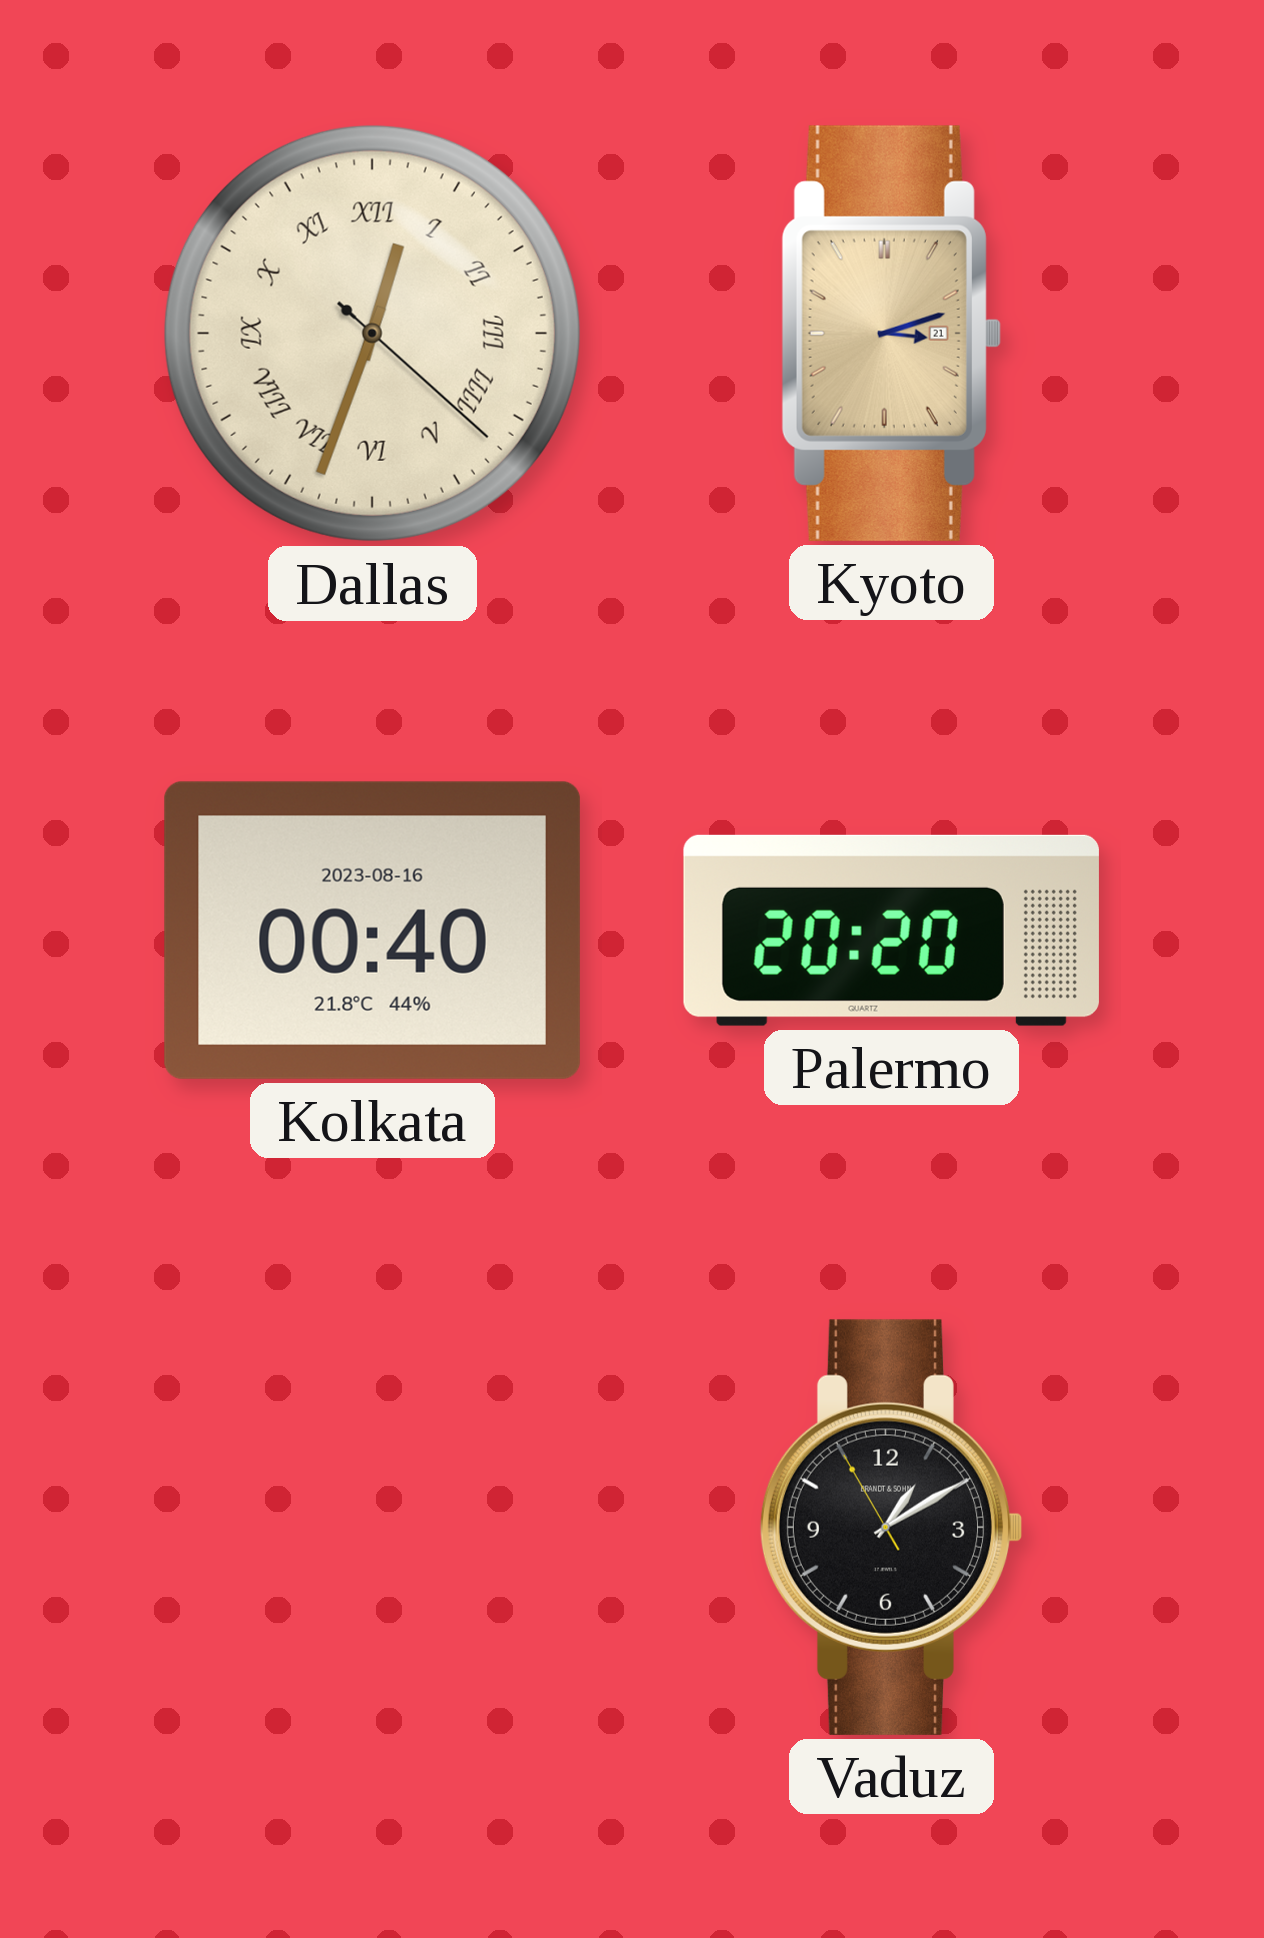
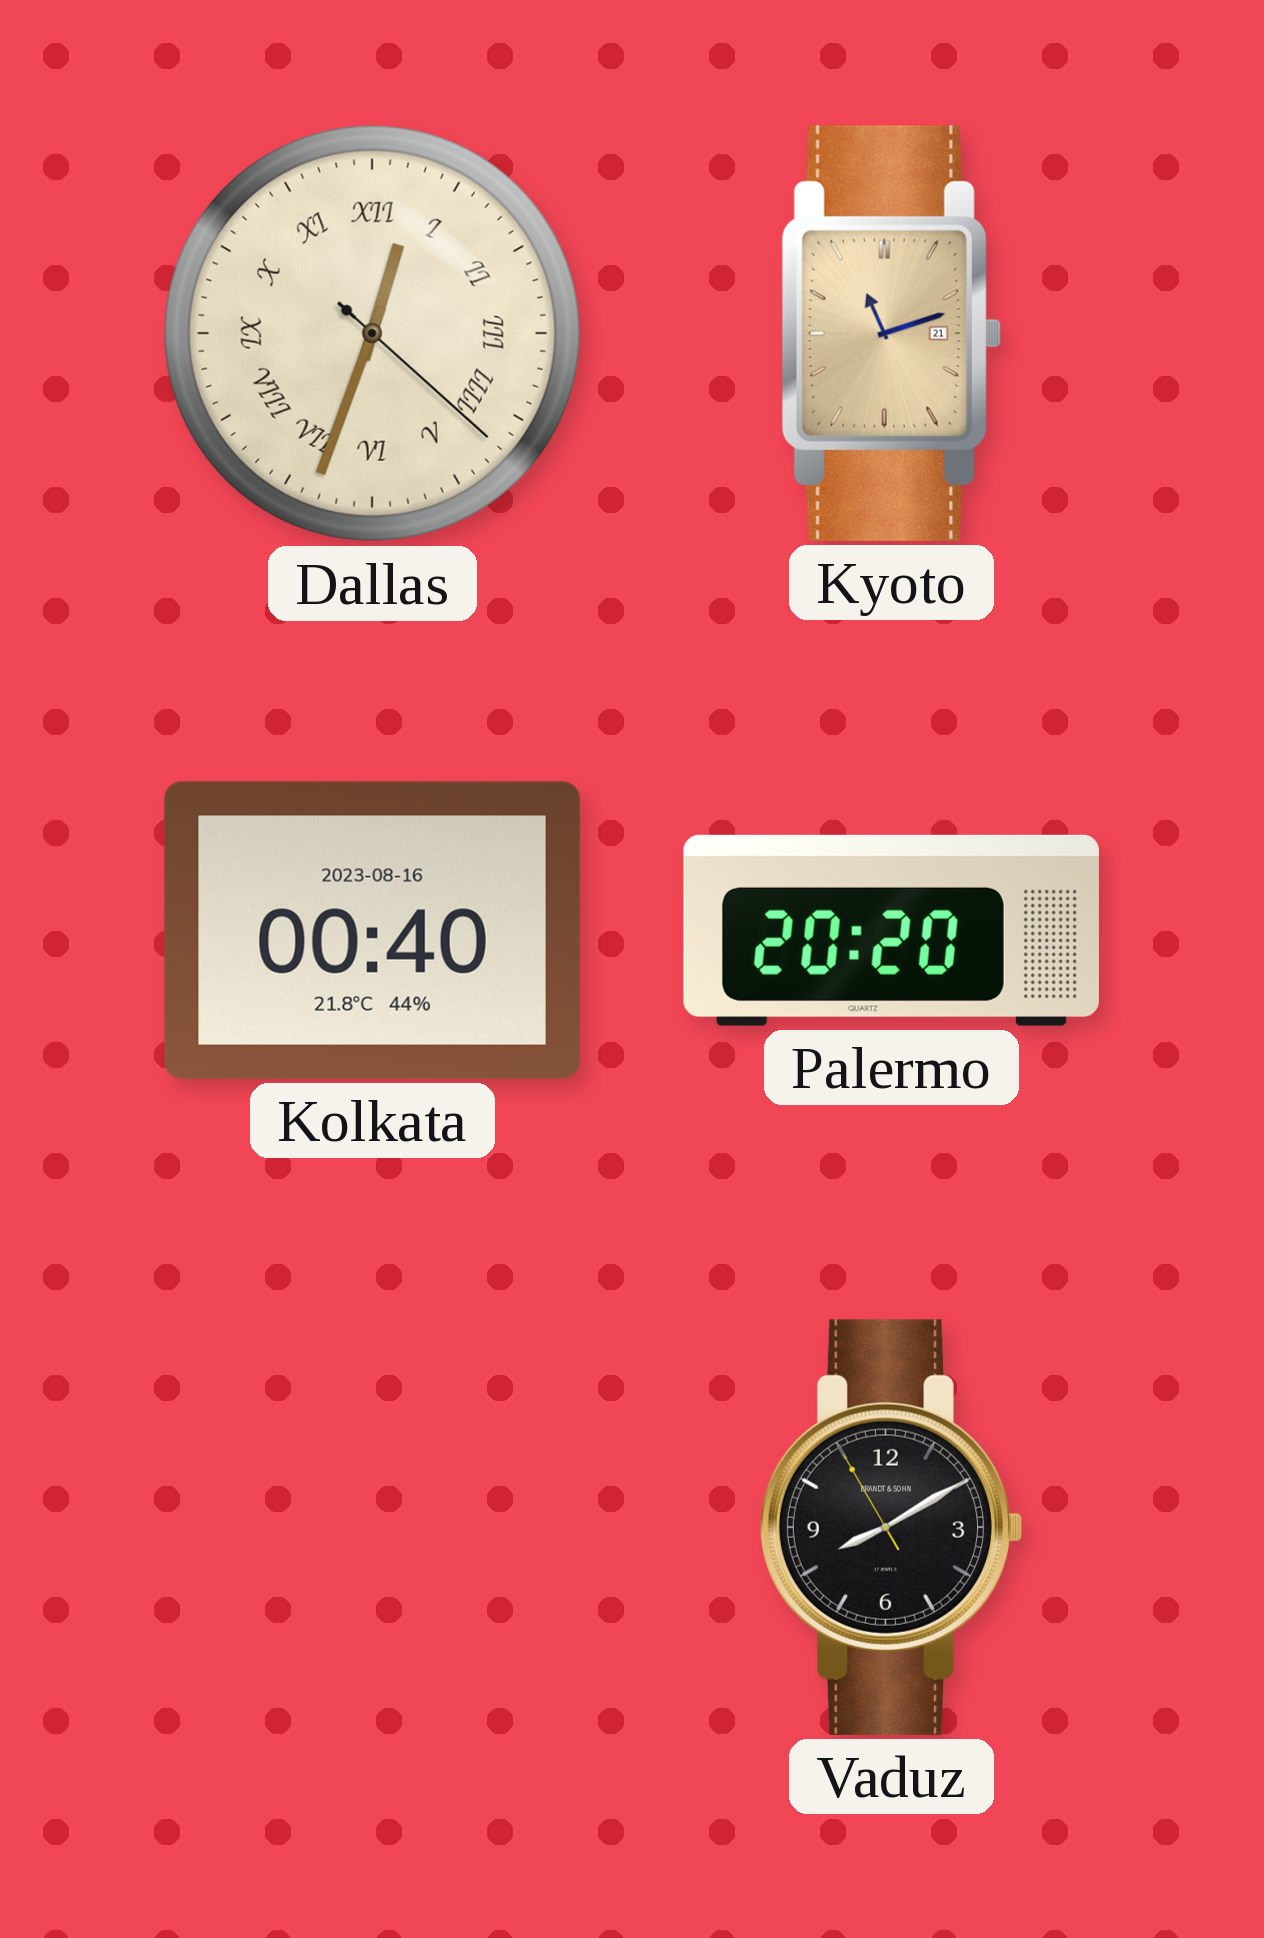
Kyoto: 3:12 -> 11:12 (891, 333)
Vaduz: 1:09 -> 8:09 (891, 1527)
